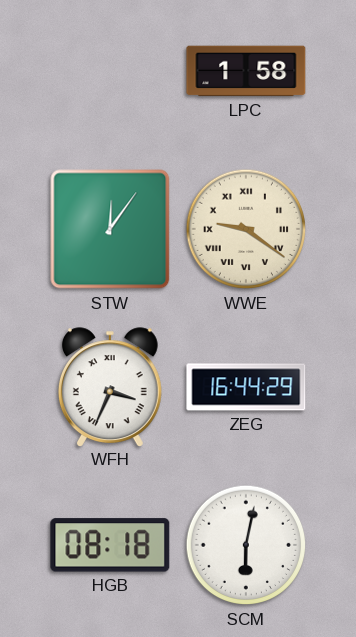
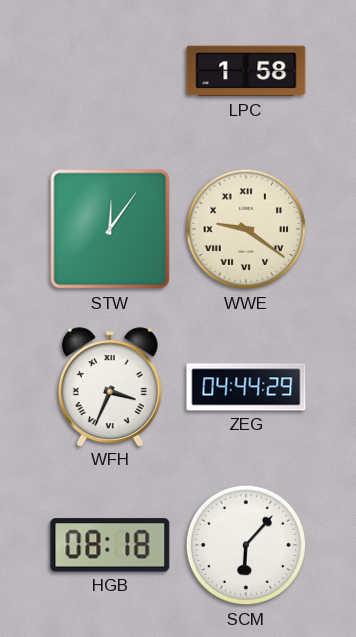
ZEG: 16:44 -> 04:44 (246, 387)
SCM: 6:02 -> 6:07 (246, 545)
